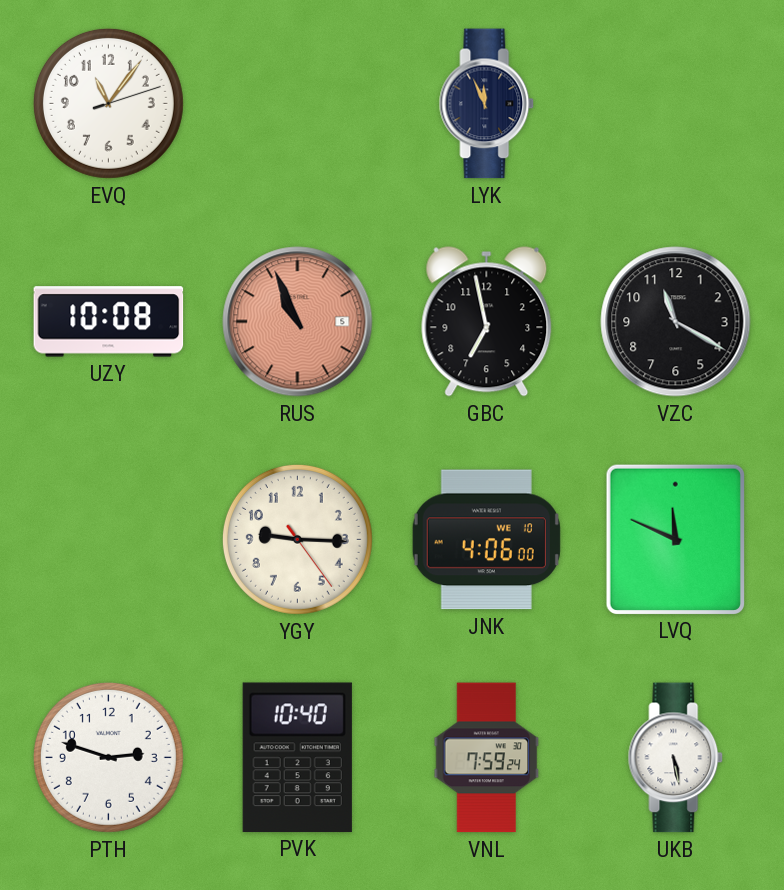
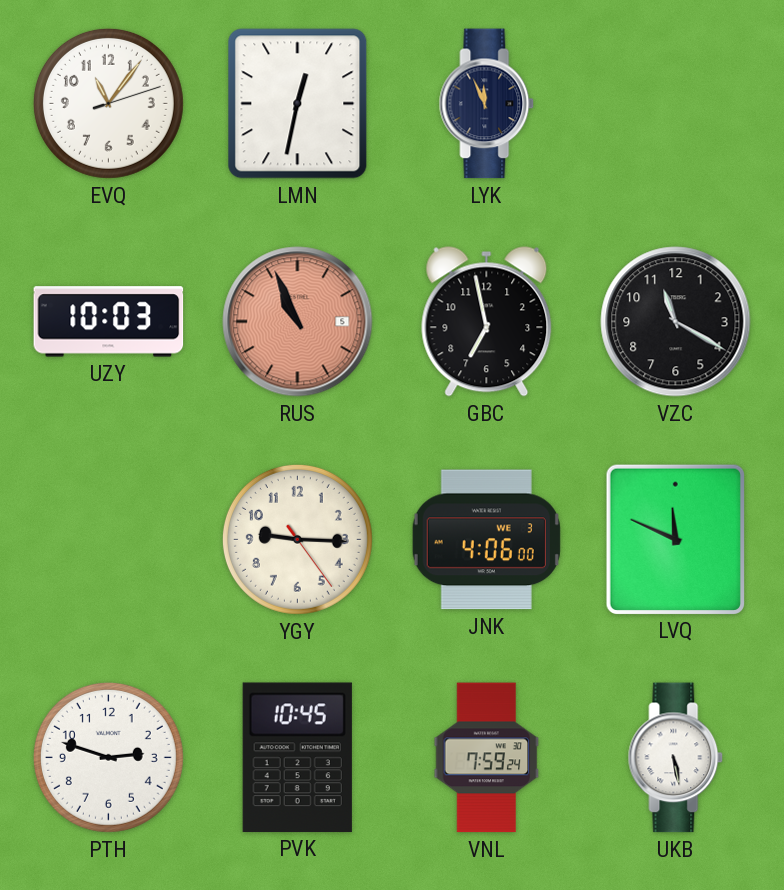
LMN: none -> 12:32 (298, 104)
UZY: 10:08 -> 10:03 (109, 322)
JNK date: WE 10 -> WE 3 (486, 540)
PVK: 10:40 -> 10:45 (297, 757)
